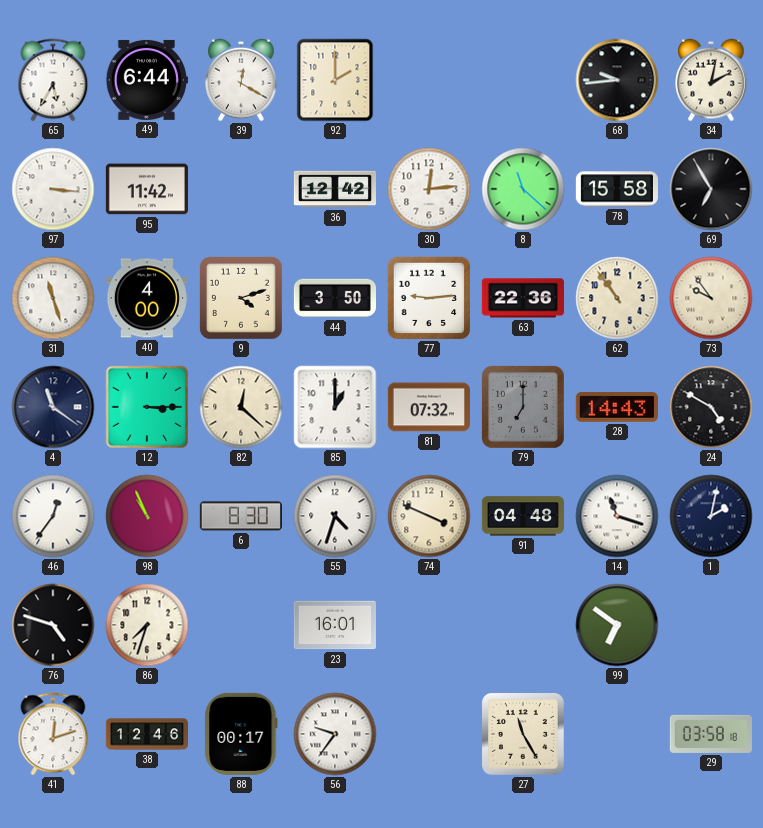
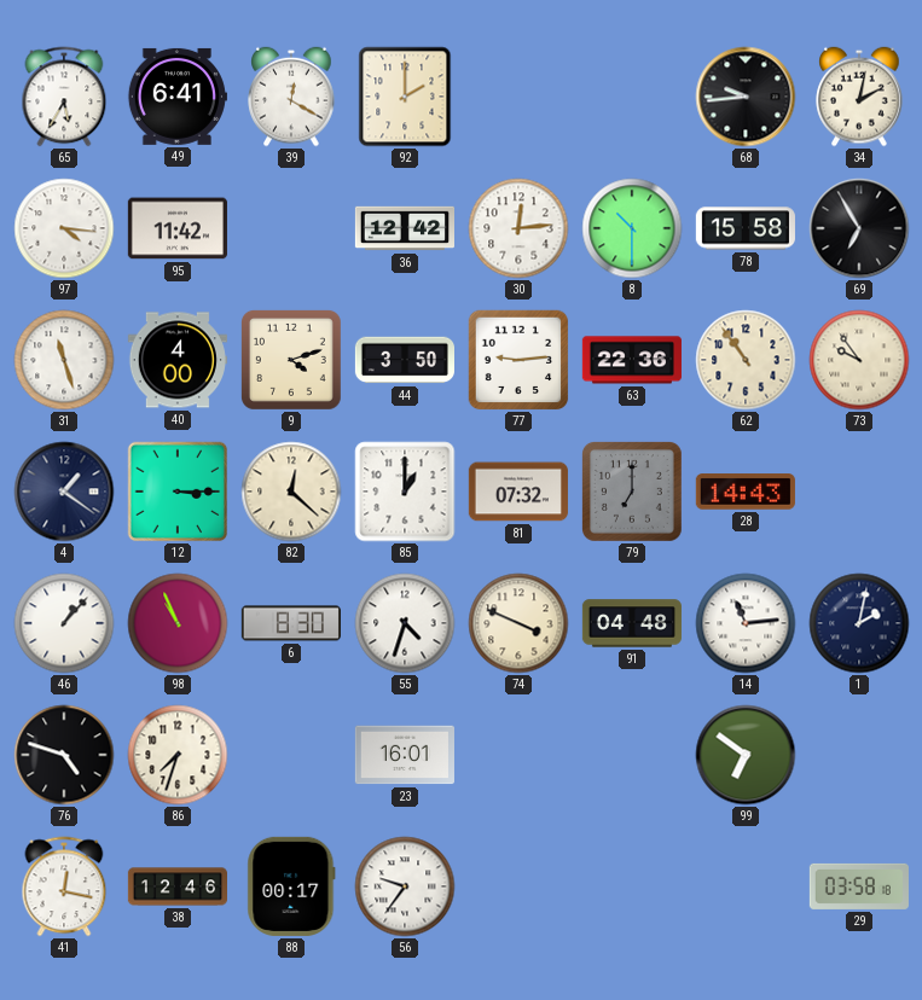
49: 6:44 -> 6:41 (178, 97)
97: 3:16 -> 4:16 (64, 228)
8: 11:22 -> 10:30 (632, 228)
4: 11:21 -> 1:21 (64, 492)
24: 4:50 -> none (711, 407)
46: 12:36 -> 1:07 (64, 623)
14: 11:18 -> 11:14 (746, 623)
41: 12:12 -> 12:17 (64, 886)
27: 11:25 -> none (523, 734)
